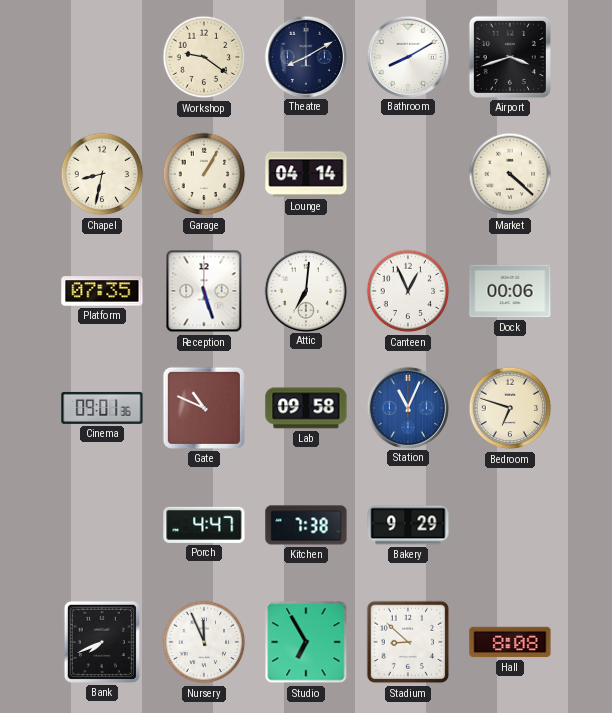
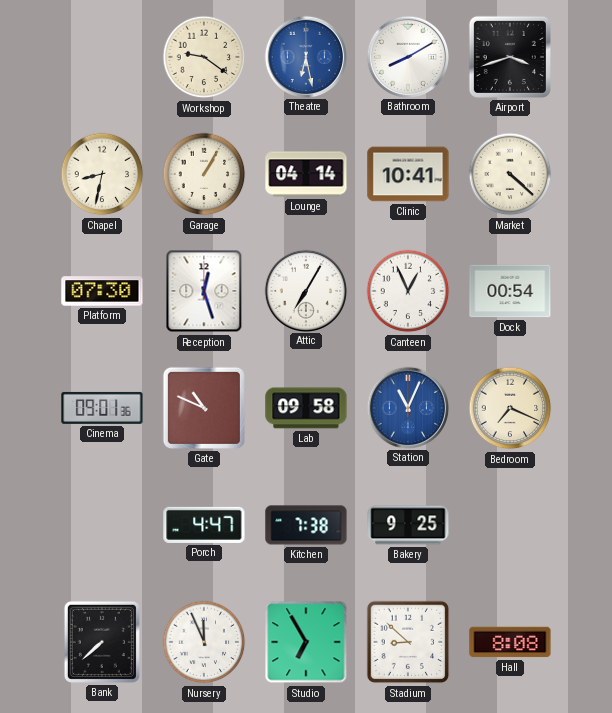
Theatre: 8:10 -> 6:28 (305, 56)
Theatre dial: navy -> blue (305, 56)
Clinic: none -> 10:41 (408, 174)
Platform: 07:35 -> 07:30 (102, 291)
Reception: 5:27 -> 12:27 (204, 291)
Attic: 7:01 -> 7:05 (305, 290)
Dock: 00:06 -> 00:54 (510, 291)
Bedroom: 6:48 -> 7:19 (510, 408)
Bakery: 9:29 -> 9:25 (408, 525)
Bank: 7:41 -> 7:38 (102, 642)
